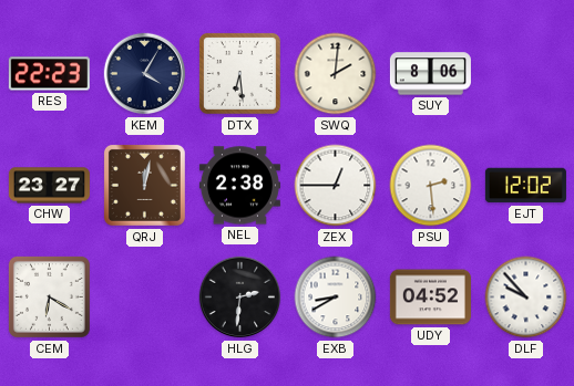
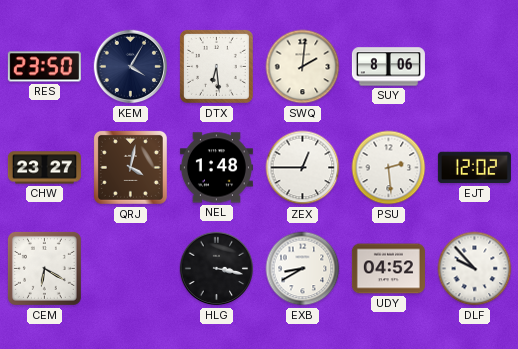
RES: 22:23 -> 23:50 (44, 67)
QRJ: 12:02 -> 4:02 (130, 167)
NEL: 2:38 -> 1:48 (216, 168)
HLG: 2:31 -> 3:17 (217, 269)
